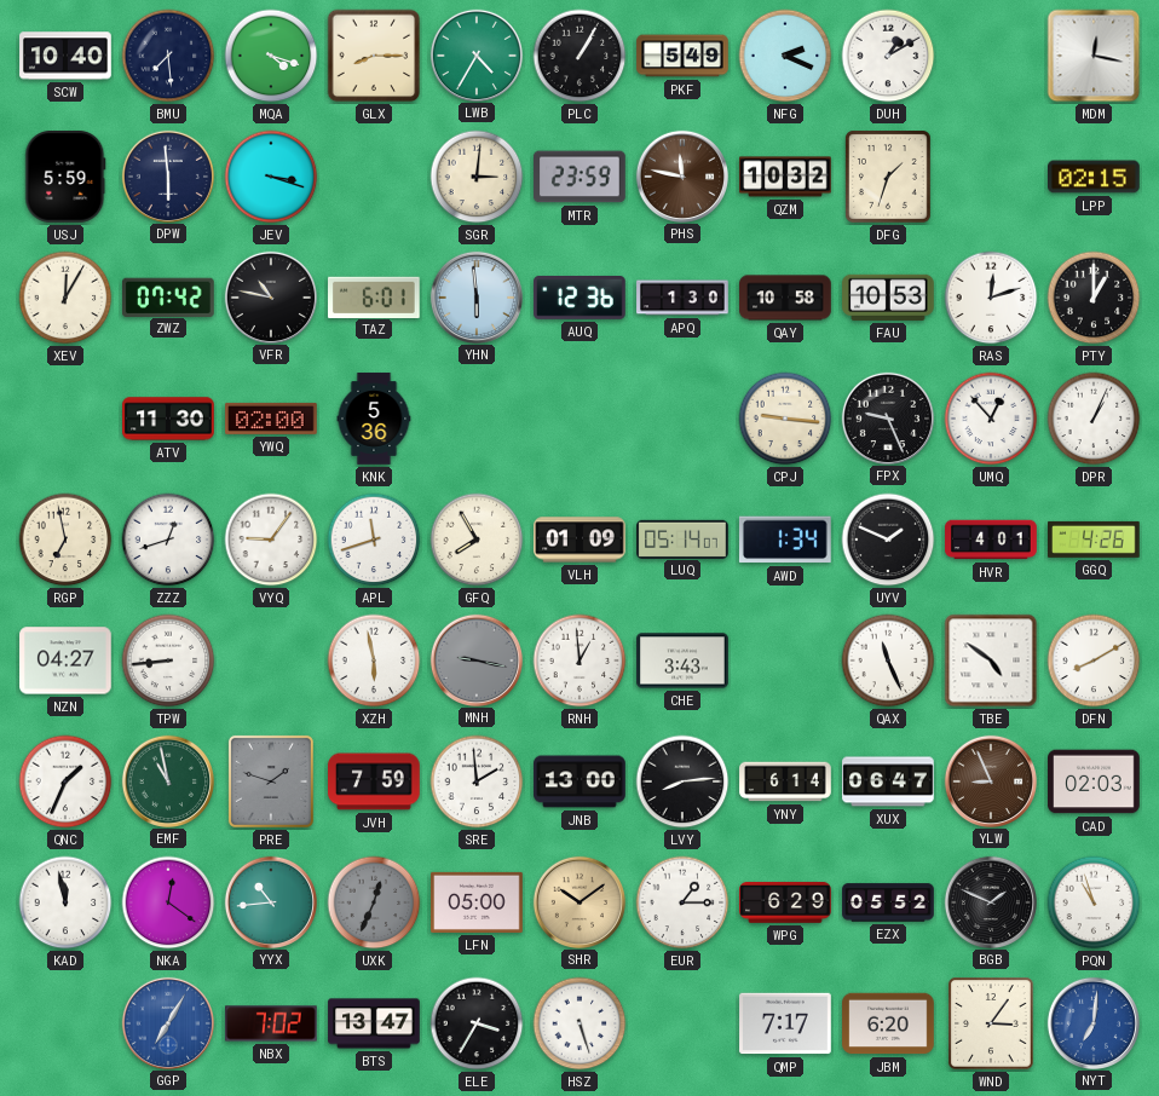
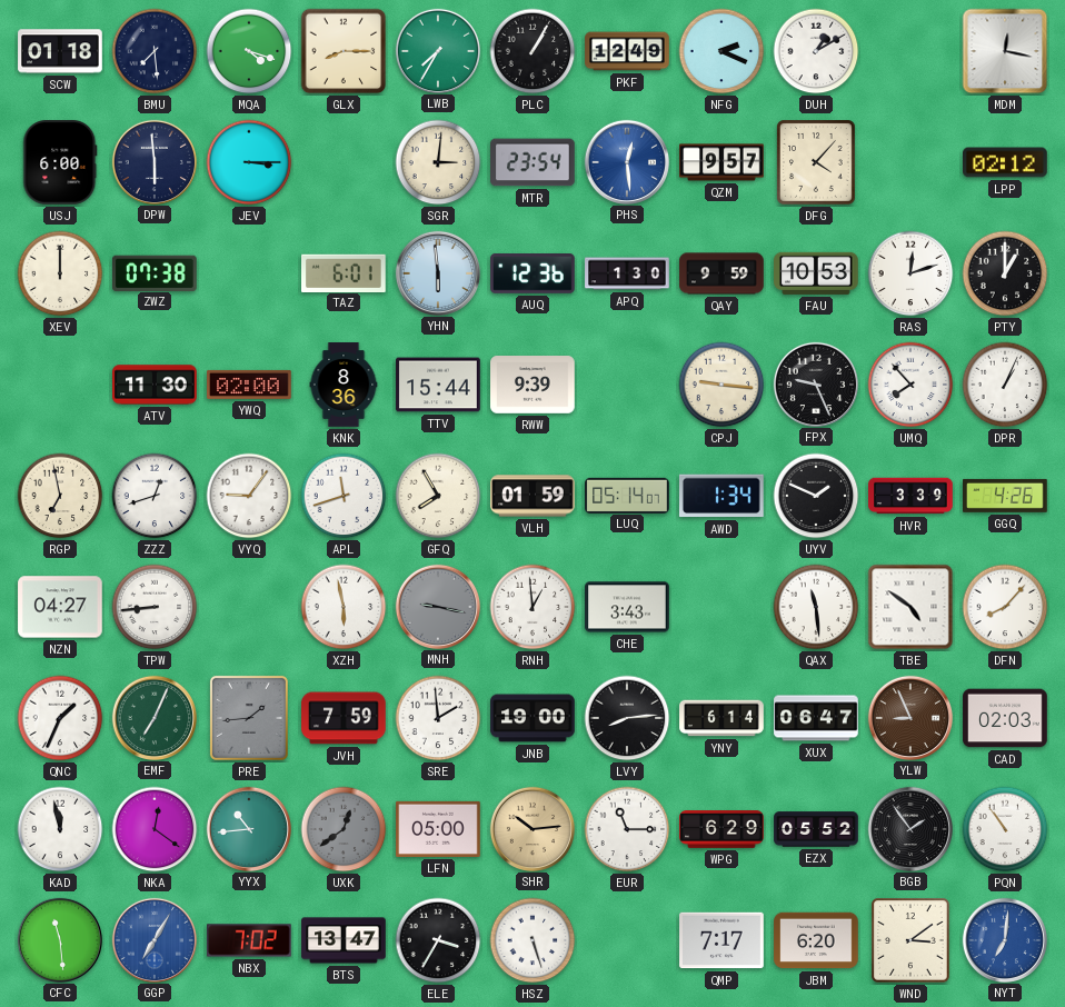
SCW: 10:40 -> 01:18 (60, 51)
LWB: 4:35 -> 7:35 (437, 50)
PKF: 5:49 -> 12:49 (627, 51)
USJ: 5:59 -> 6:00 (60, 163)
JEV: 3:18 -> 3:15 (249, 162)
MTR: 23:59 -> 23:54 (532, 162)
PHS: 11:47 -> 12:29 (626, 161)
PHS dial: brown -> blue (626, 161)
QZM: 10:32 -> 9:57 (721, 162)
DFG: 1:33 -> 4:07 (816, 162)
LPP: 02:15 -> 02:12 (1005, 162)
XEV: 12:05 -> 12:00 (60, 273)
ZWZ: 07:42 -> 07:38 (155, 272)
VFR: 10:47 -> none (270, 296)
QAY: 10:58 -> 9:59 (721, 273)
KNK: 5:36 -> 8:36 (344, 385)
TTV: none -> 15:44 (438, 385)
RWW: none -> 9:39 (532, 385)
UMQ: 12:53 -> 7:53 (910, 385)
VLH: 01:09 -> 01:59 (532, 496)
HVR: 4:01 -> 3:39 (910, 496)
QAX: 11:26 -> 11:29 (816, 607)
DFN: 8:10 -> 8:07 (1005, 607)
EMF: 10:58 -> 7:04 (153, 717)
PRE: 1:48 -> 1:44 (249, 718)
JNB: 13:00 -> 19:00 (532, 718)
UXK: 12:34 -> 12:39 (344, 829)
SHR: 10:09 -> 10:14 (531, 828)
EUR: 1:15 -> 11:15 (627, 829)
BGB: 1:49 -> 1:54 (909, 828)
PQN: 10:57 -> 10:54 (1005, 829)
CFC: none -> 11:29 (59, 939)
WND: 3:06 -> 3:09 (910, 940)
